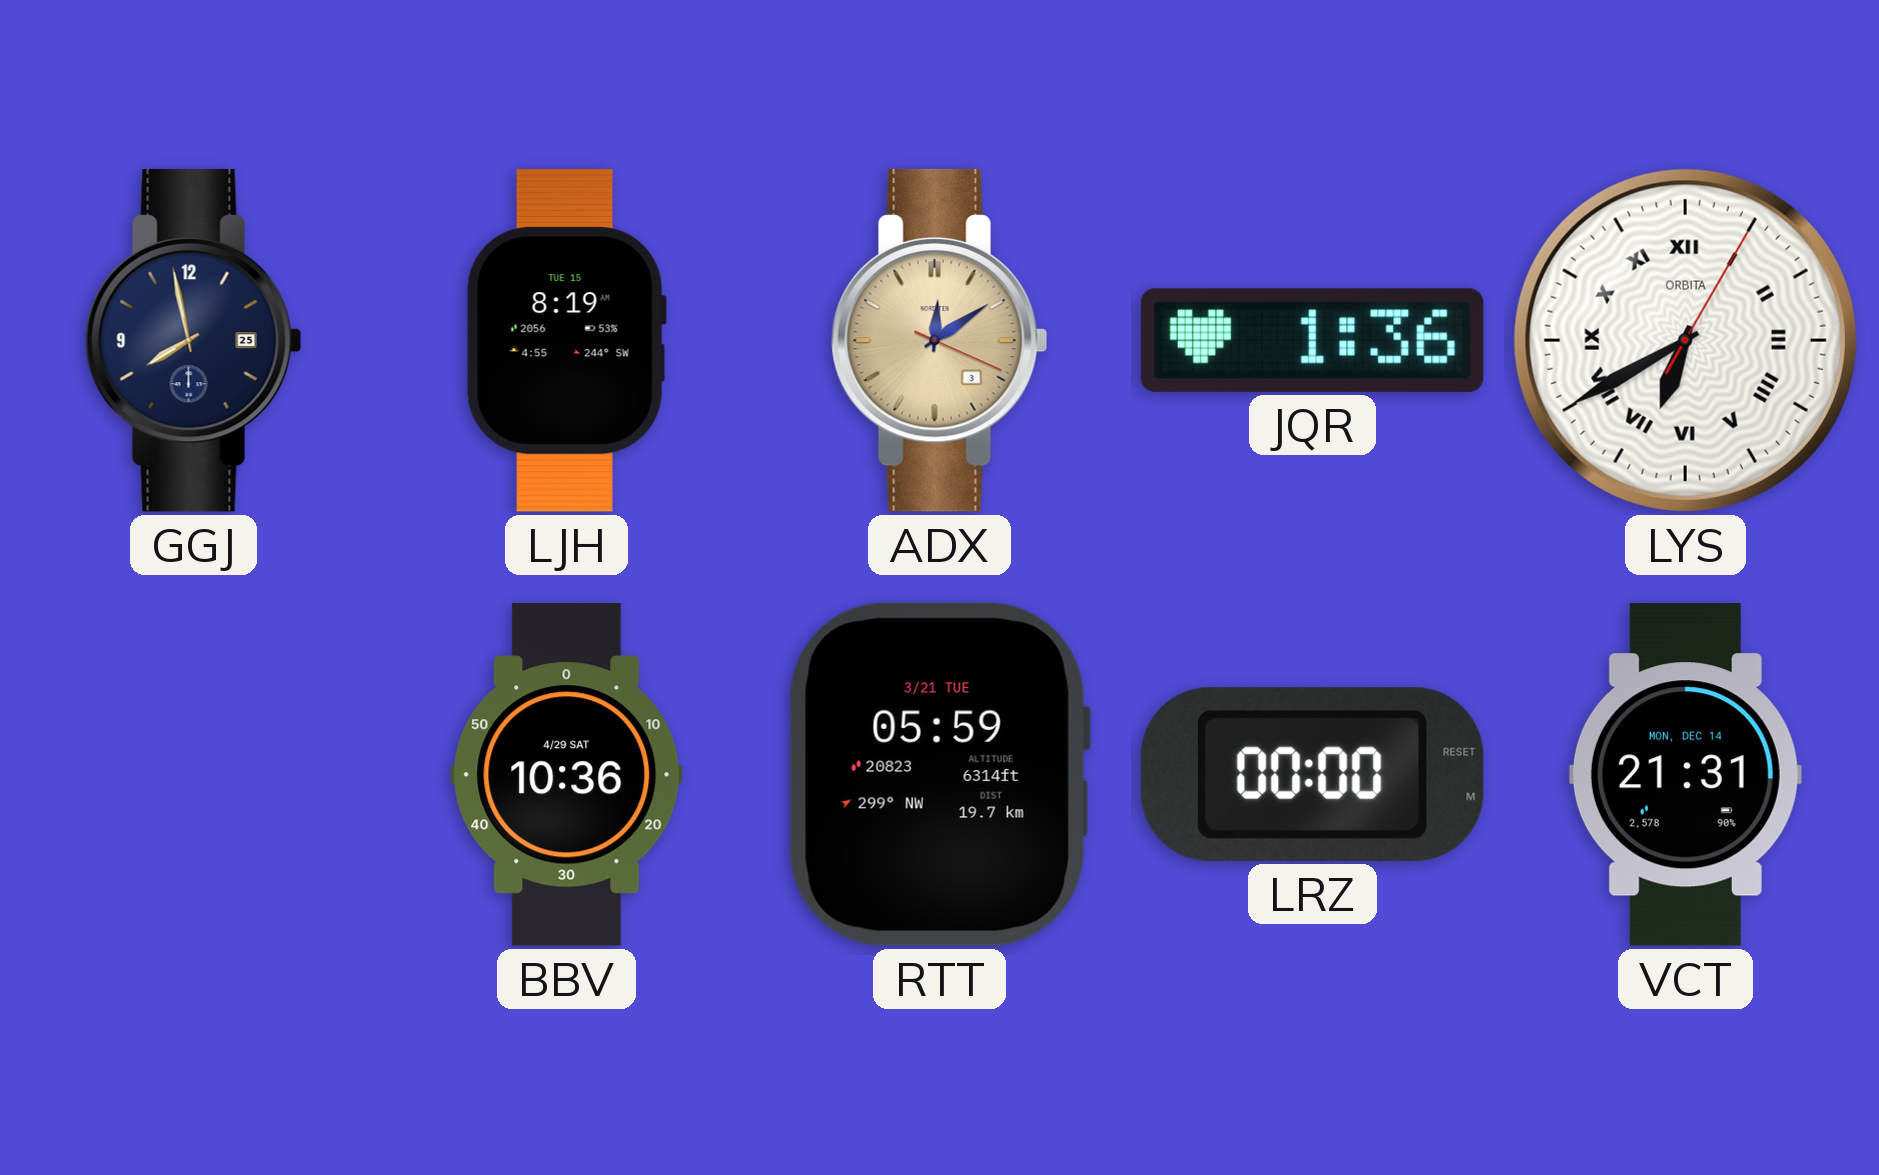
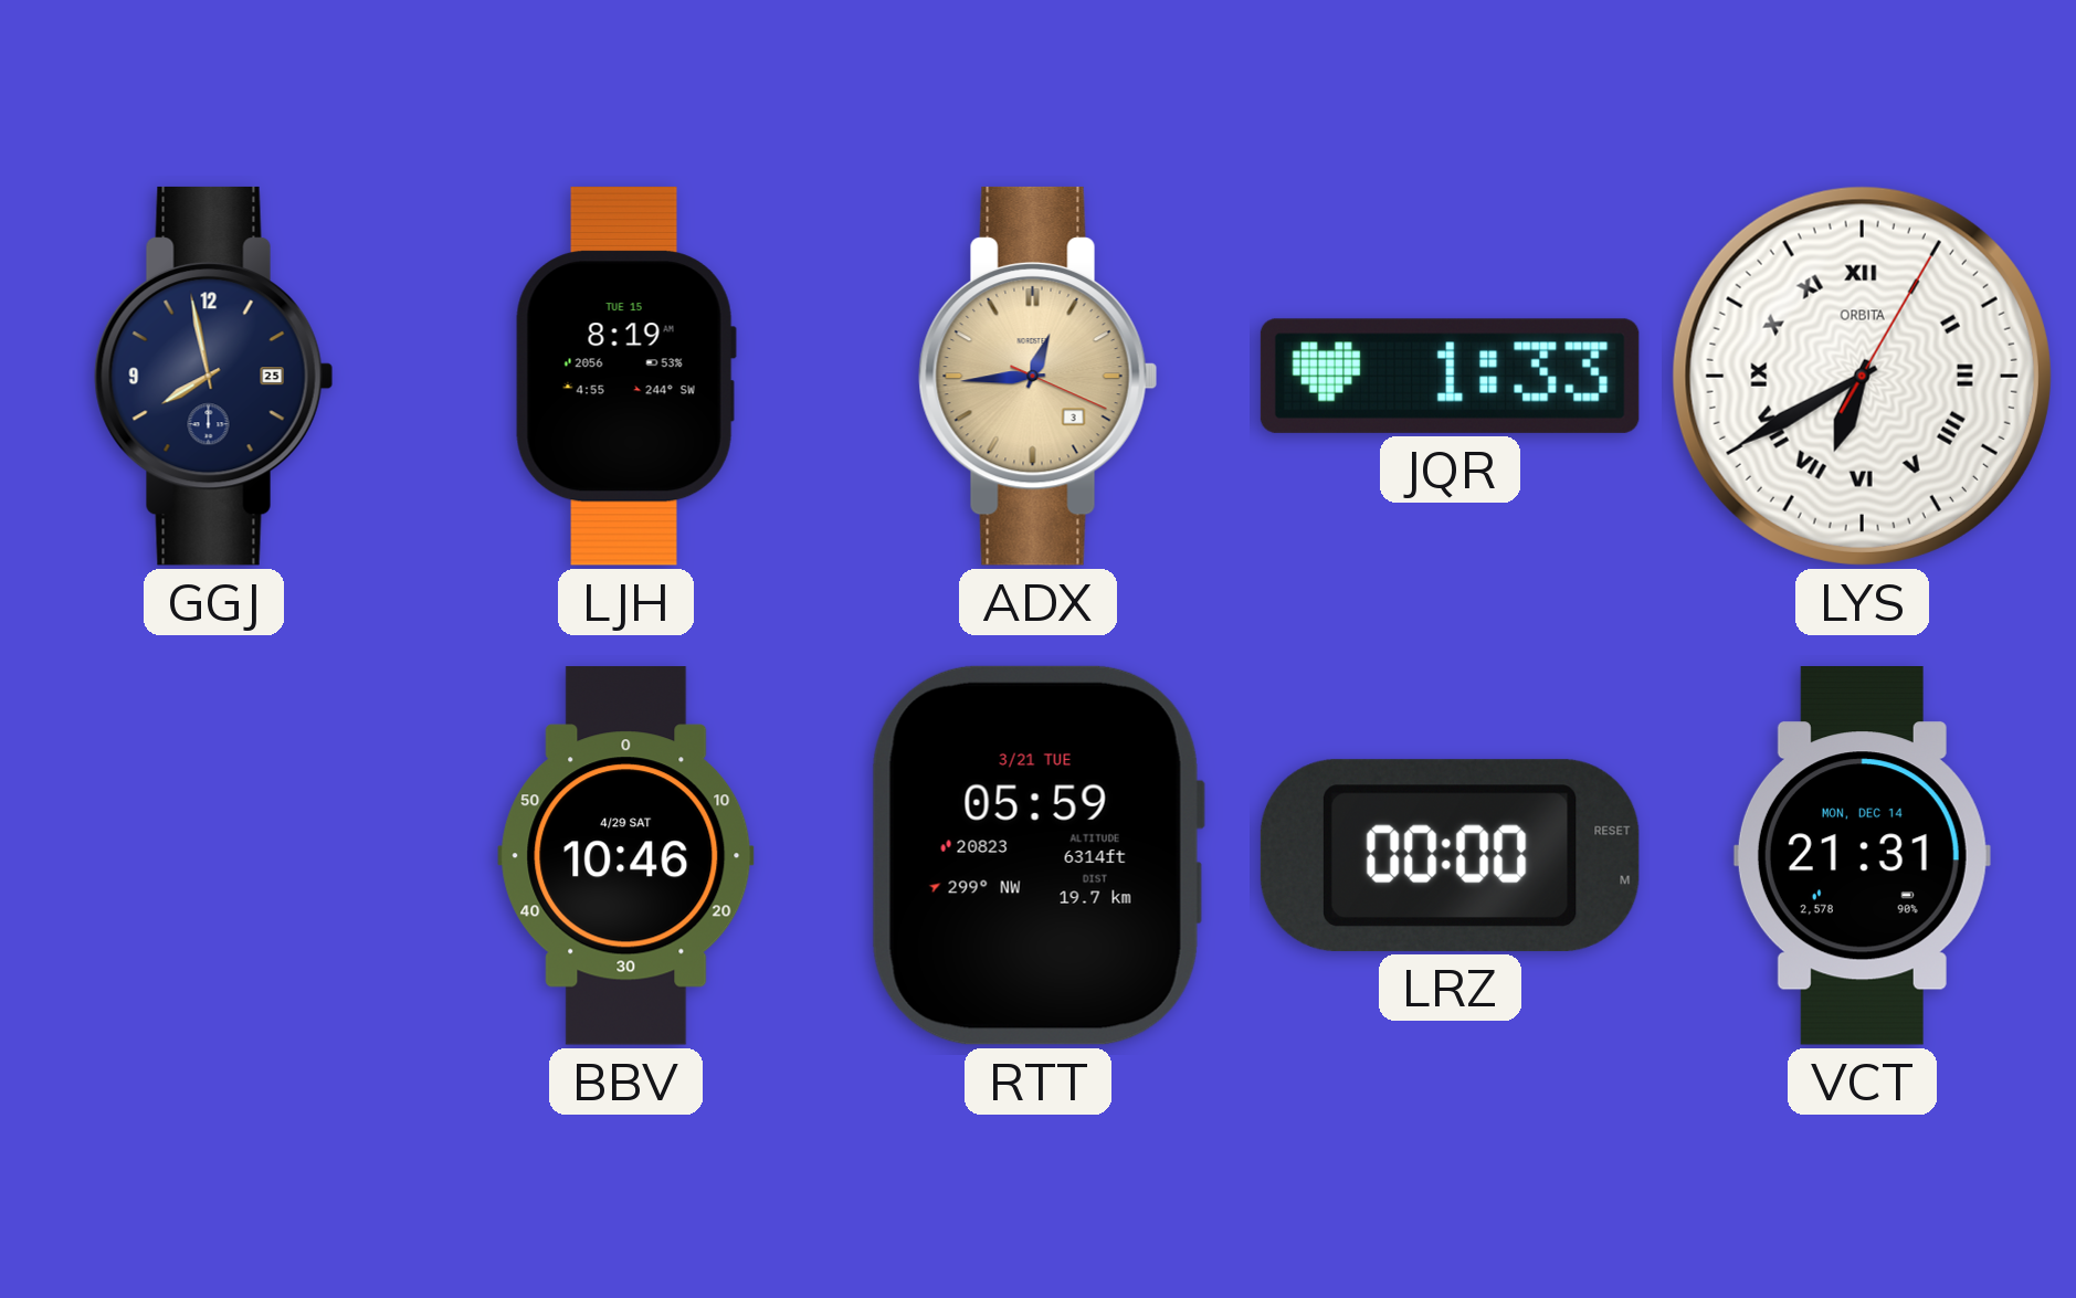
ADX: 12:09 -> 12:44 (1039, 376)
JQR: 1:36 -> 1:33 (1450, 376)
BBV: 10:36 -> 10:46 (626, 856)
